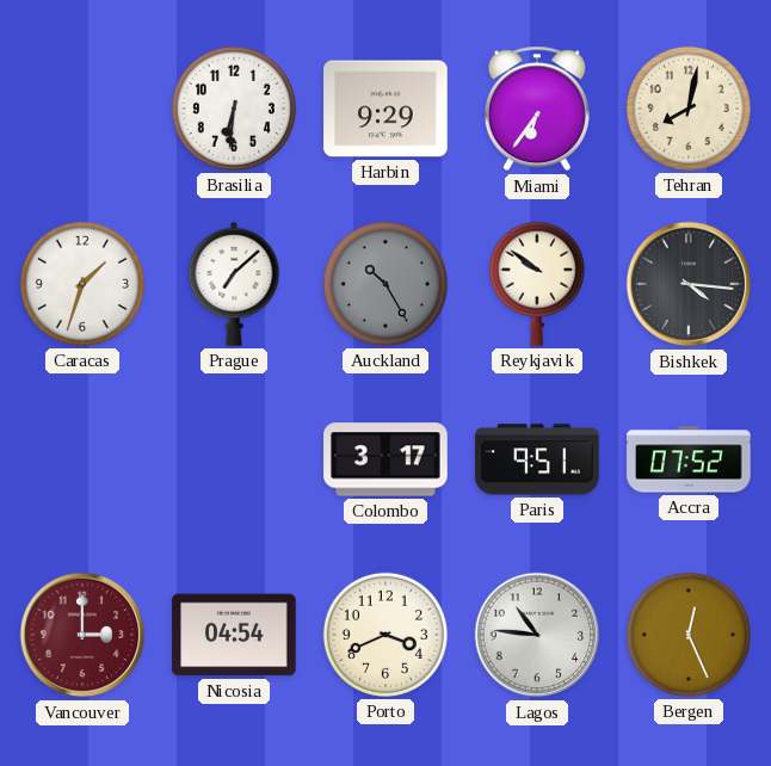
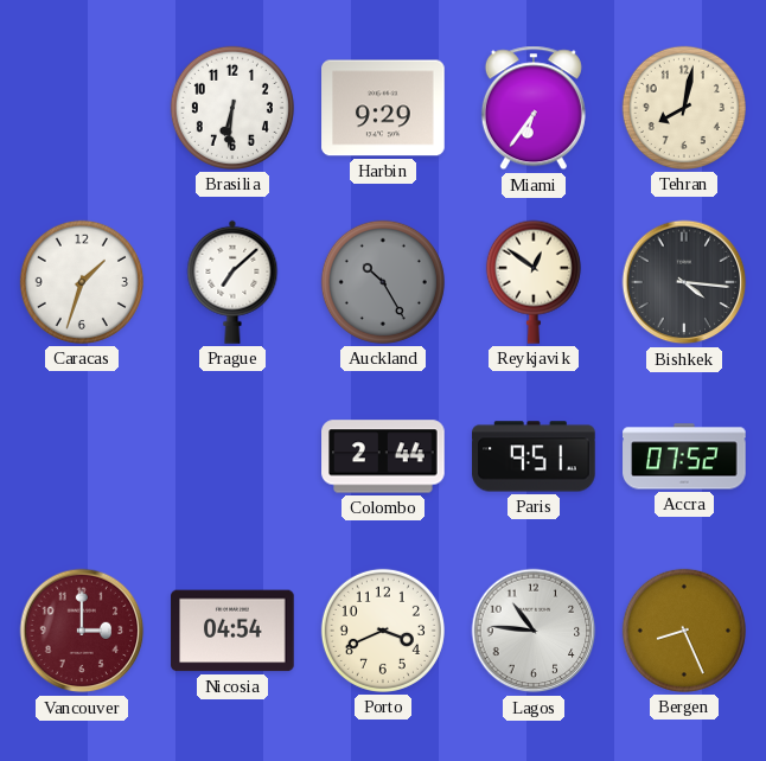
Reykjavik: 9:51 -> 12:51 (534, 282)
Colombo: 3:17 -> 2:44 (383, 456)
Bergen: 12:26 -> 8:26 (684, 631)
